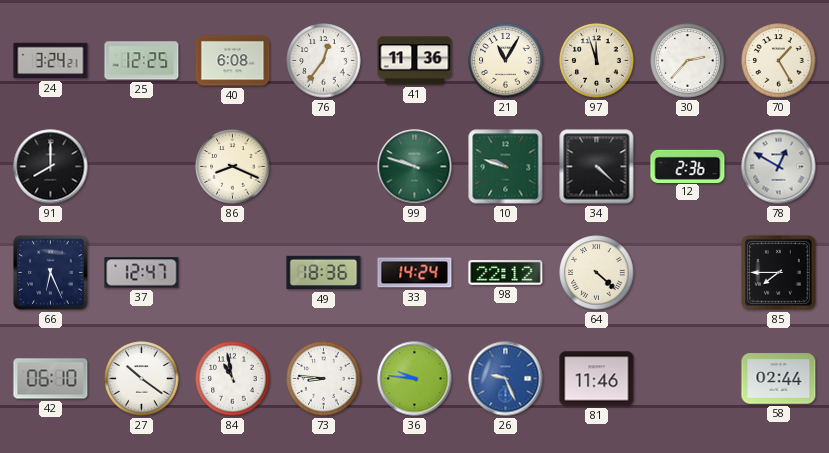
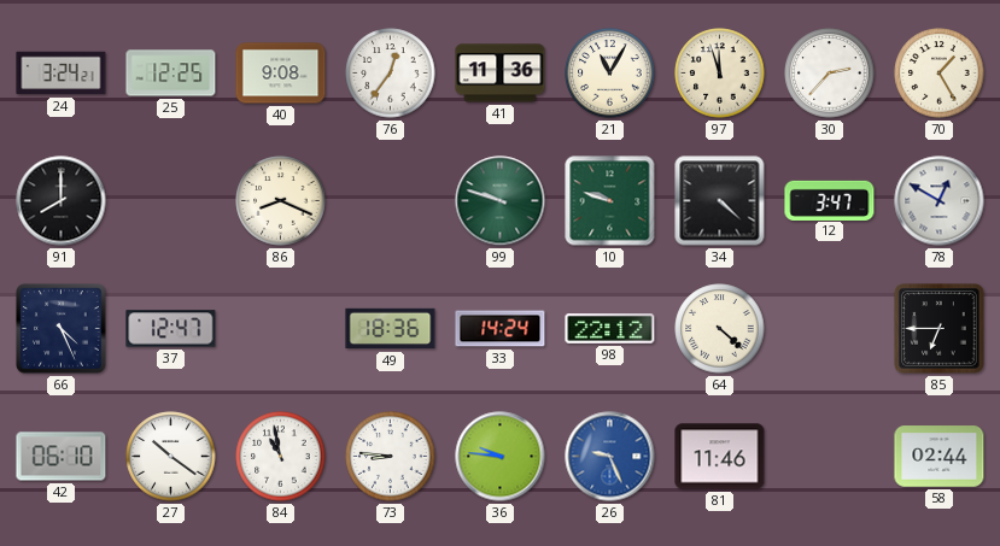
40: 6:08 -> 9:08 (281, 74)
12: 2:36 -> 3:47 (830, 200)
66: 6:26 -> 4:26 (62, 329)
85: 7:45 -> 6:45 (940, 329)
